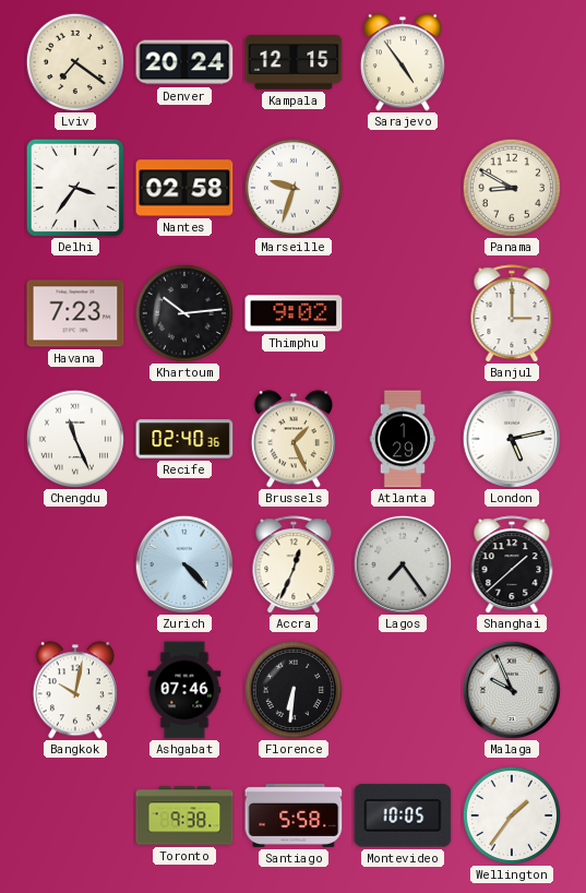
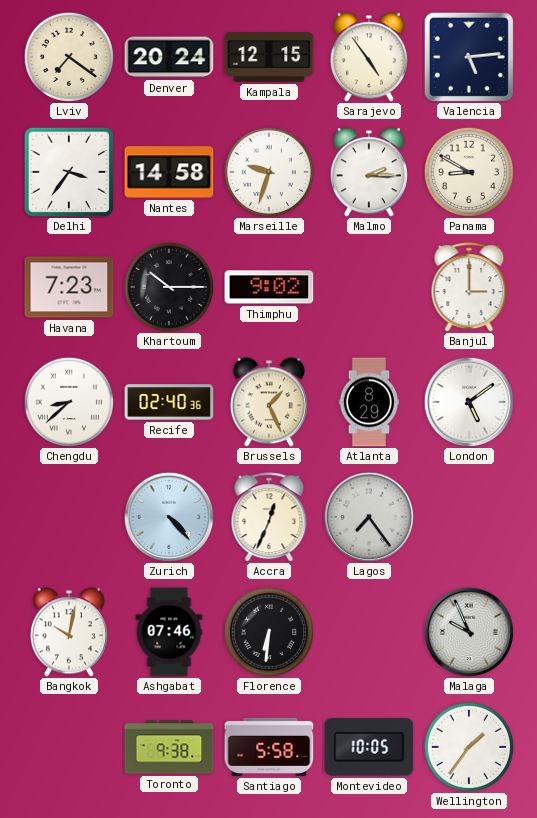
Valencia: none -> 5:14 (469, 57)
Nantes: 02:58 -> 14:58 (169, 172)
Malmo: none -> 2:15 (369, 172)
Khartoum: 10:14 -> 10:15 (169, 287)
Chengdu: 11:26 -> 8:38 (69, 402)
Atlanta: 1:29 -> 8:29 (369, 402)
London: 5:13 -> 5:09 (469, 402)
Shanghai: 1:38 -> none (512, 564)
